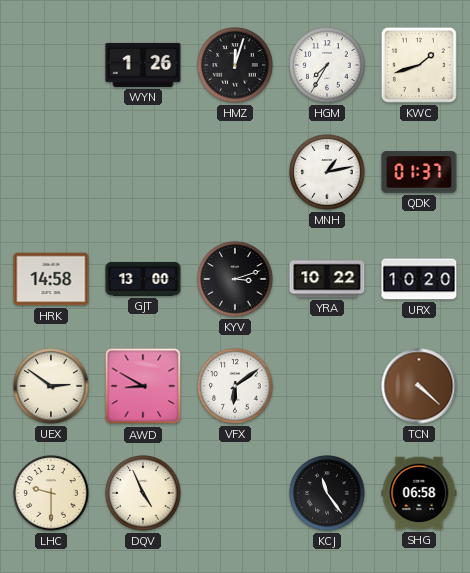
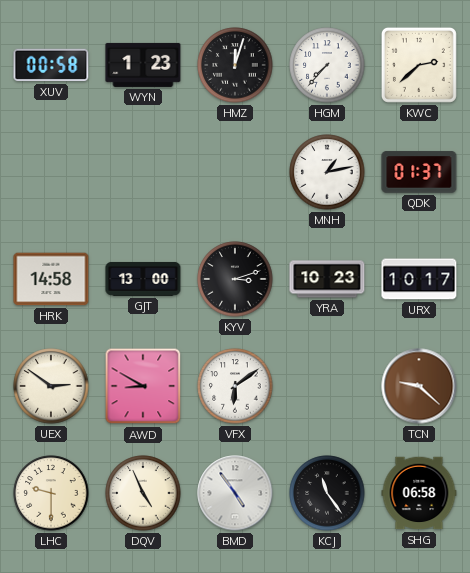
XUV: none -> 00:58 (51, 65)
WYN: 1:26 -> 1:23 (143, 65)
HGM: 7:35 -> 7:37 (327, 65)
KWC: 1:42 -> 2:38 (419, 65)
YRA: 10:22 -> 10:23 (327, 279)
URX: 10:20 -> 10:17 (419, 279)
TCN: 4:22 -> 9:22 (419, 386)
BMD: none -> 4:54 (235, 493)
